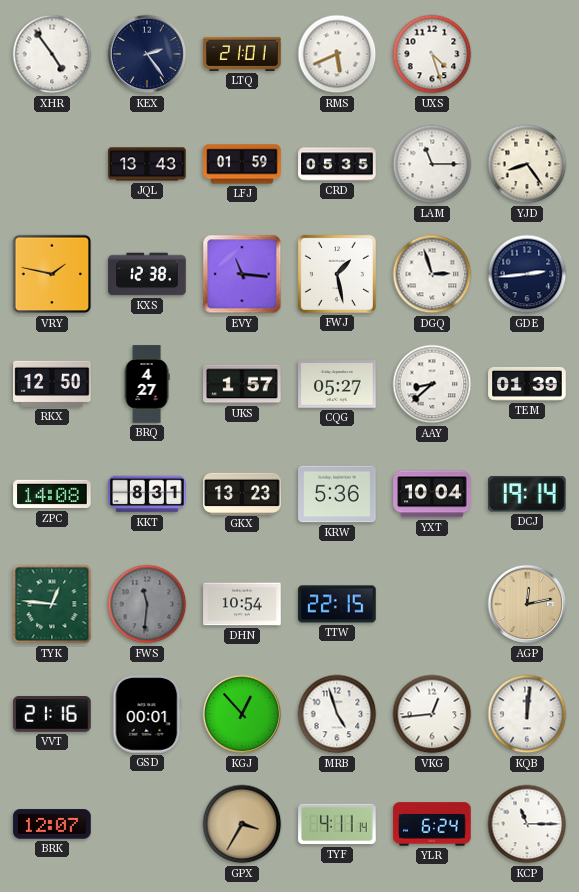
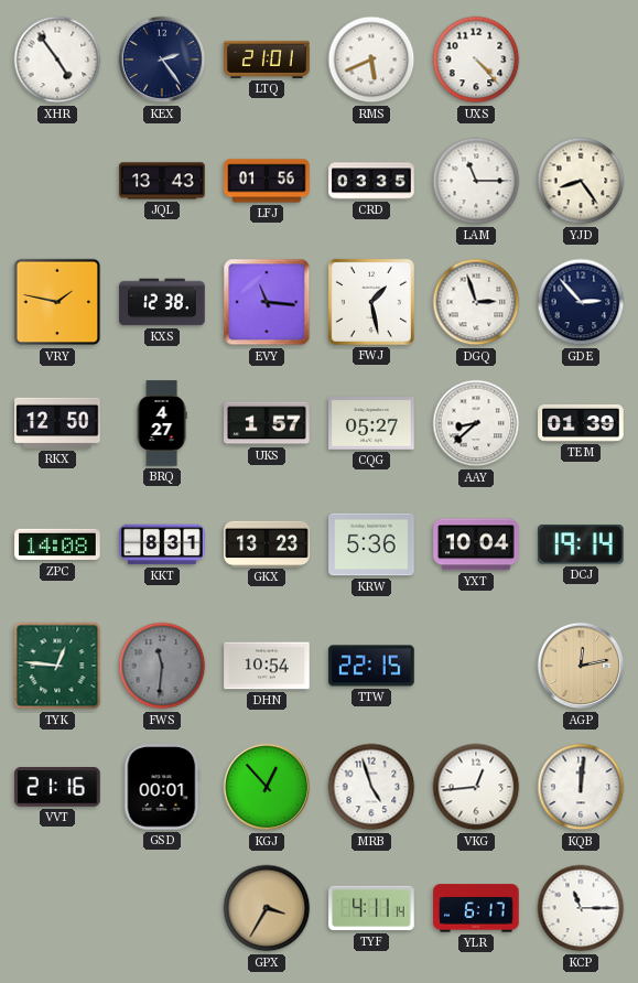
UXS: 4:27 -> 4:23 (476, 60)
LFJ: 01:59 -> 01:56 (267, 181)
CRD: 05:35 -> 03:35 (371, 181)
GDE: 2:44 -> 2:53 (581, 302)
BRK: 12:07 -> none (52, 824)
YLR: 6:24 -> 6:17 (476, 908)
